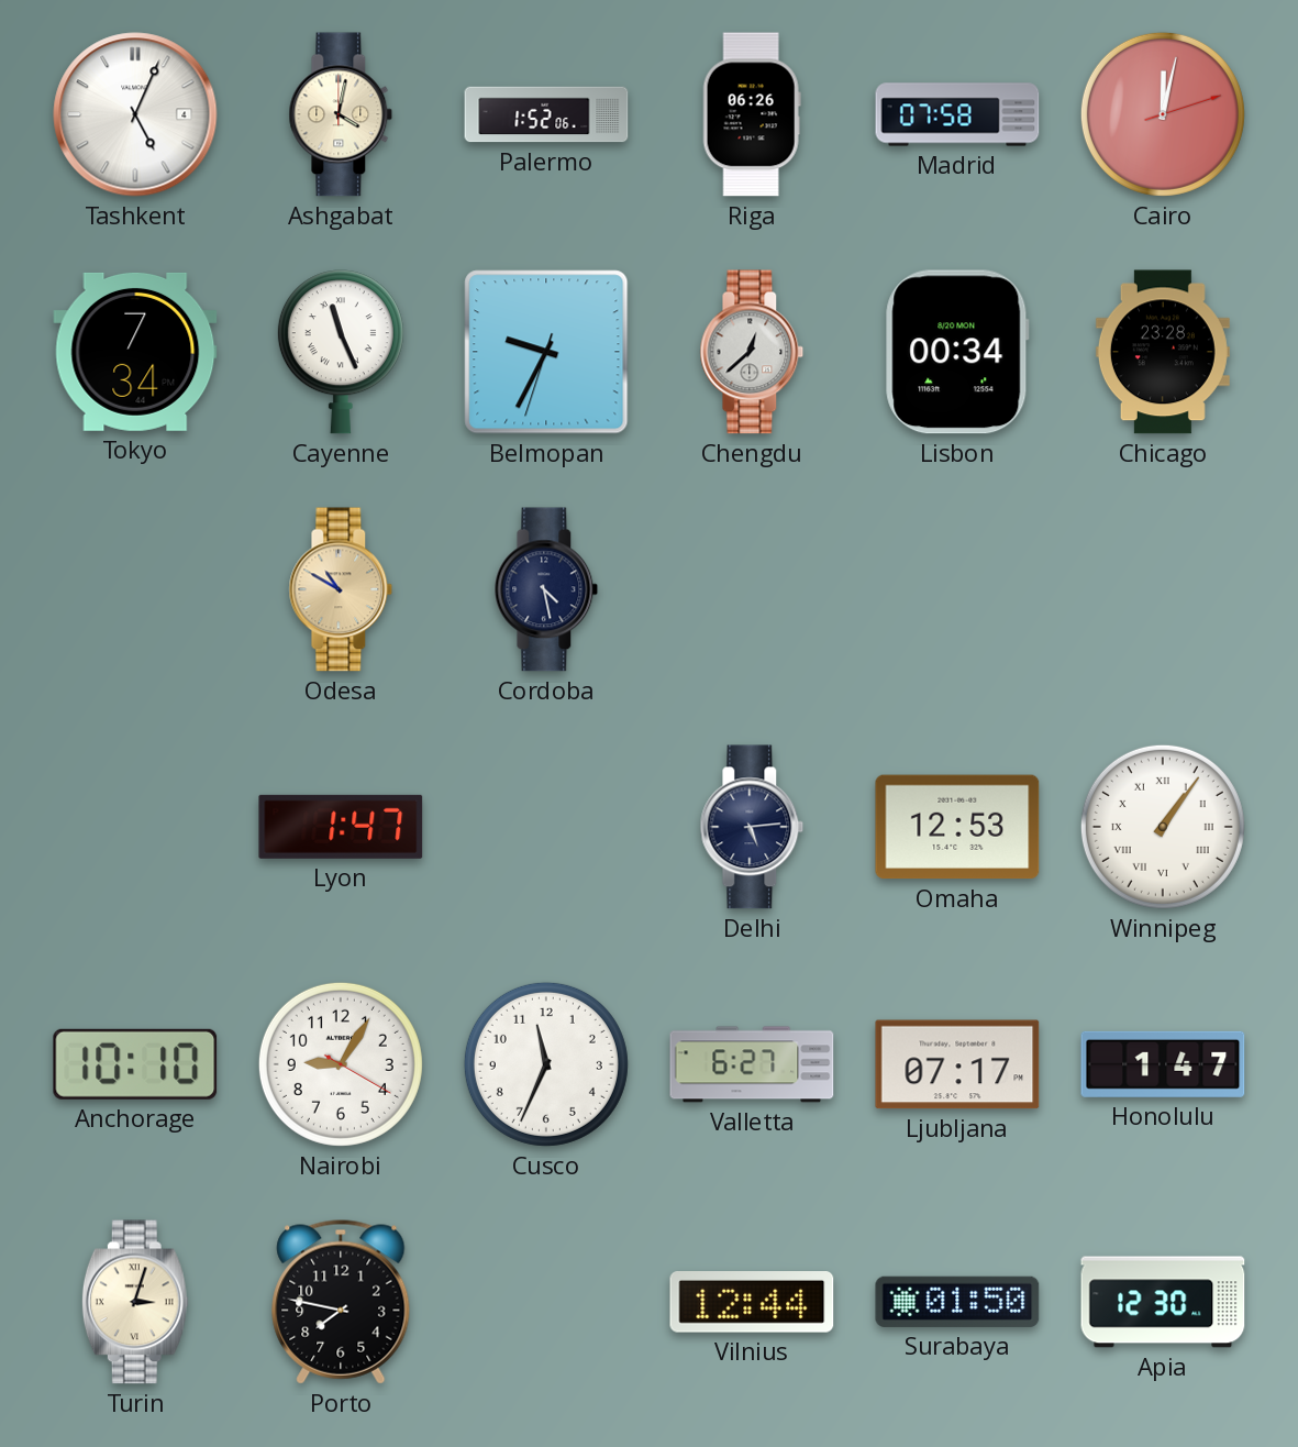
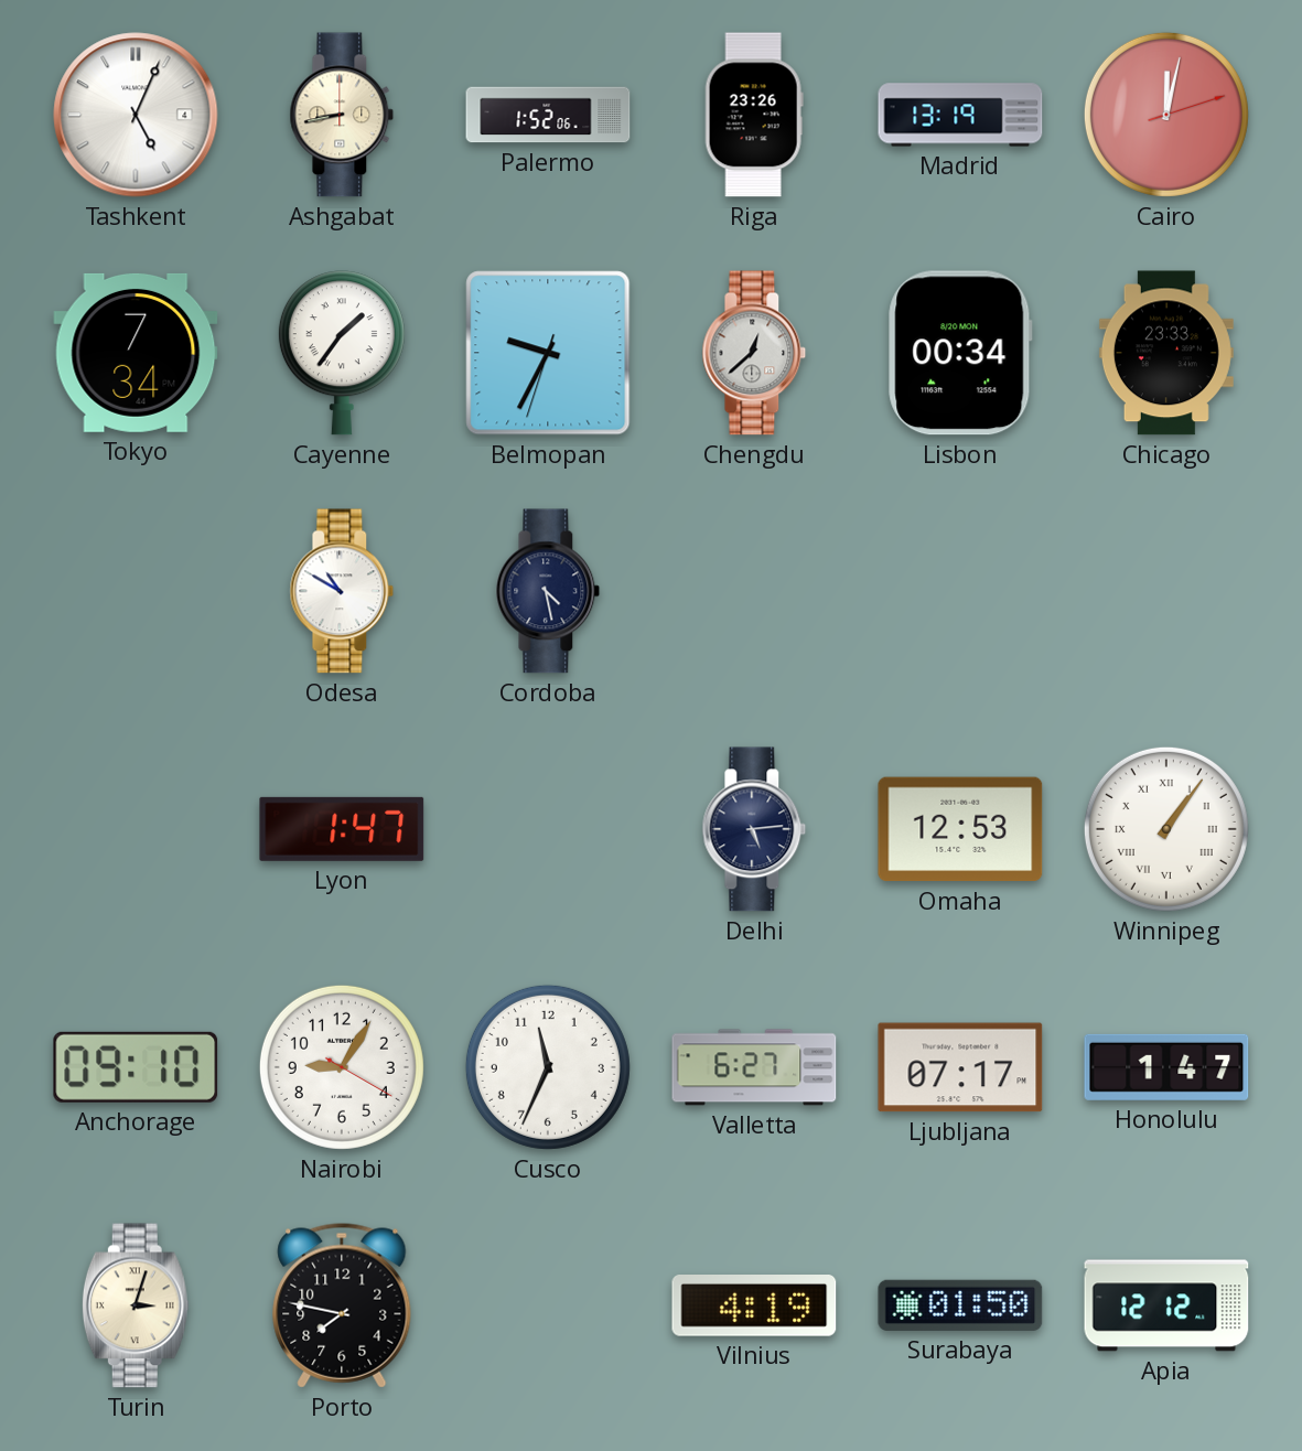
Ashgabat: 4:02 -> 8:43 (342, 115)
Riga: 06:26 -> 23:26 (754, 115)
Madrid: 07:58 -> 13:19 (960, 115)
Cayenne: 11:26 -> 1:36 (342, 353)
Chicago: 23:28 -> 23:33 (1166, 353)
Odesa dial: champagne -> white (342, 591)
Anchorage: 10:10 -> 09:10 (136, 1067)
Vilnius: 12:44 -> 4:19 (754, 1307)
Apia: 12:30 -> 12:12 (1166, 1305)
